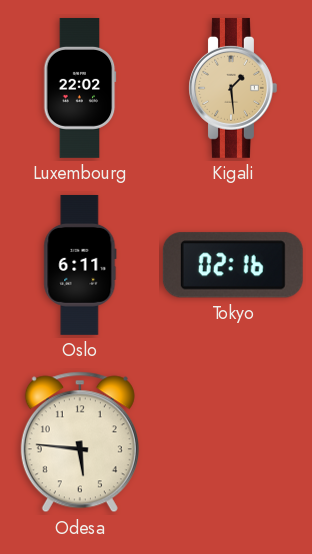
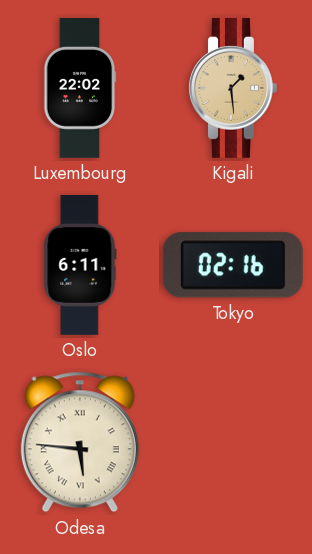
Odesa numerals: Arabic -> Roman (80, 442)
